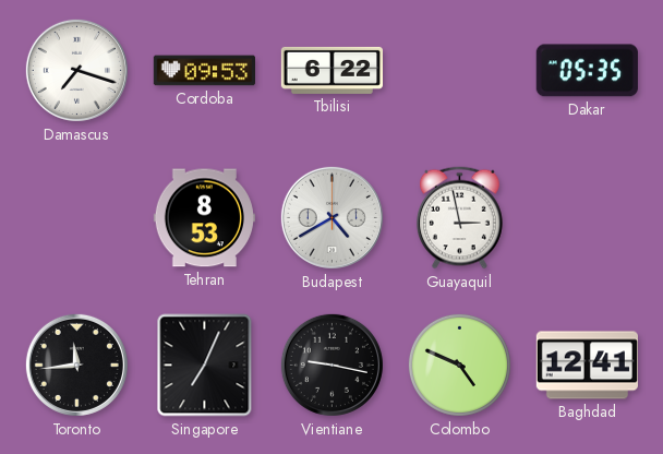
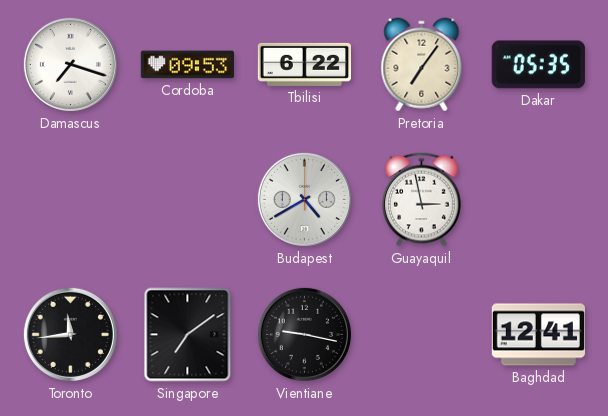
Pretoria: none -> 7:06 (422, 65)
Tehran: 8:53 -> none (204, 218)
Singapore: 7:04 -> 7:09 (188, 335)
Colombo: 4:49 -> none (459, 365)
